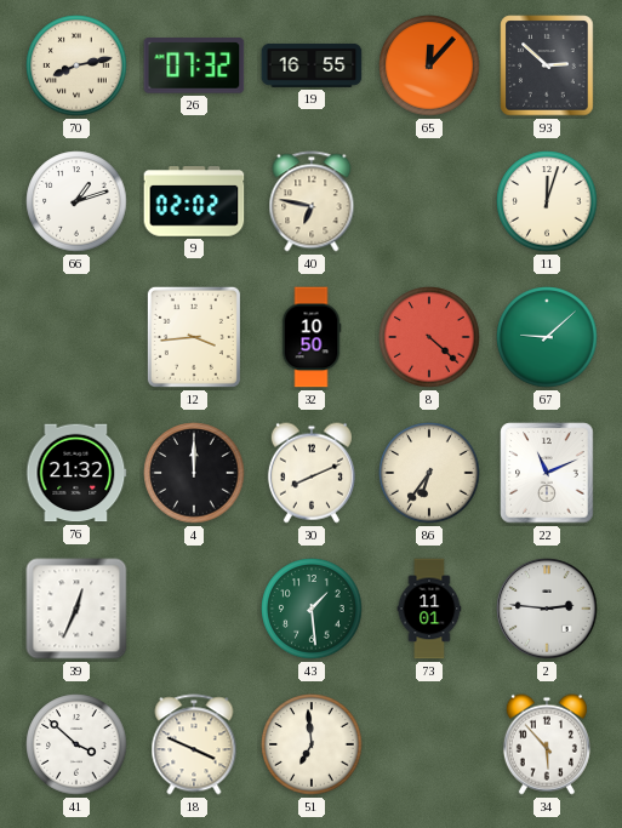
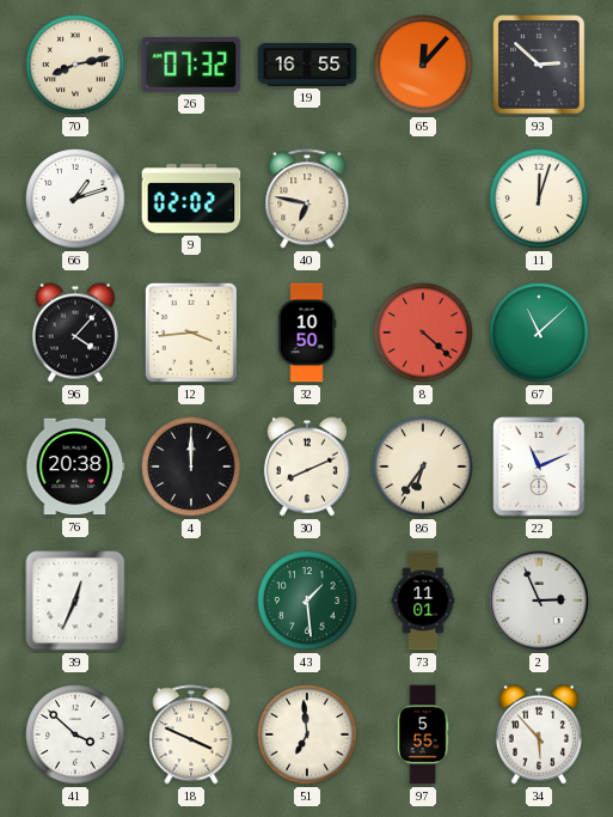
96: none -> 4:07 (75, 333)
67: 9:08 -> 11:08 (539, 333)
76: 21:32 -> 20:38 (75, 467)
2: 2:46 -> 2:56 (539, 600)
97: none -> 5:55 (423, 734)
